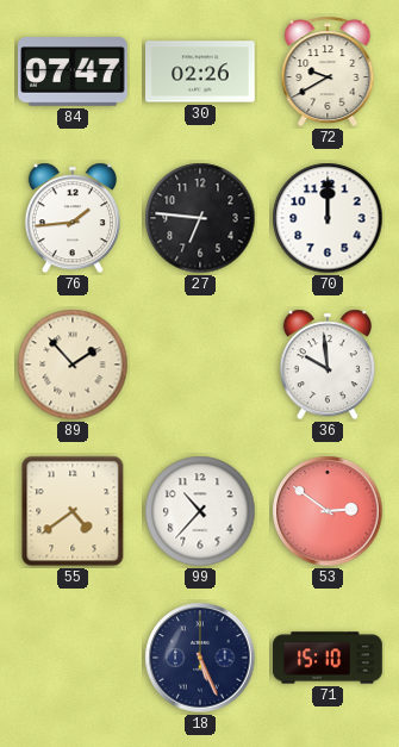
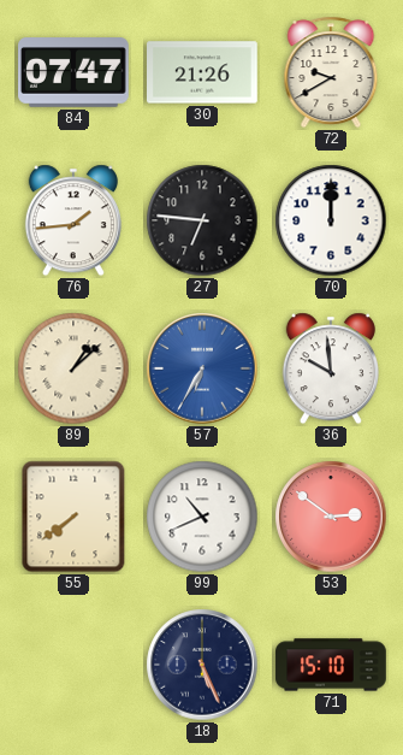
30: 02:26 -> 21:26 (203, 72)
89: 1:53 -> 1:08 (73, 368)
57: none -> 6:35 (202, 368)
55: 4:39 -> 7:39 (73, 517)
99: 10:37 -> 10:41 (202, 517)
